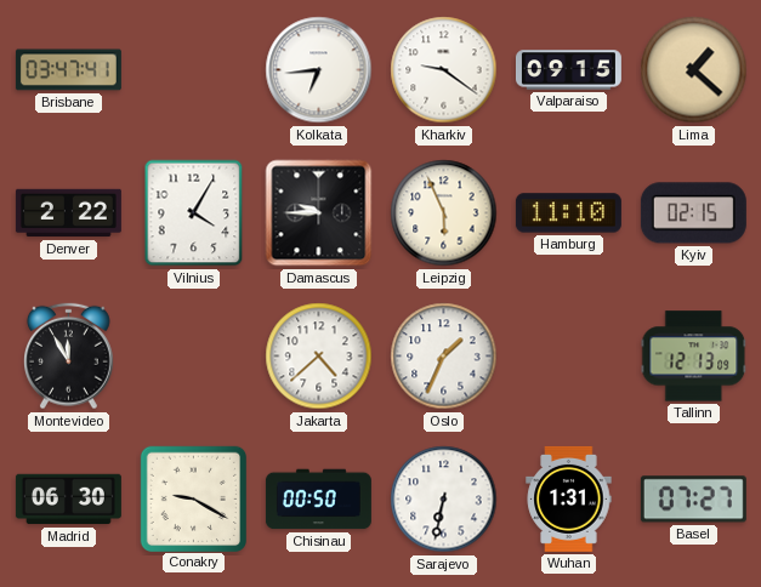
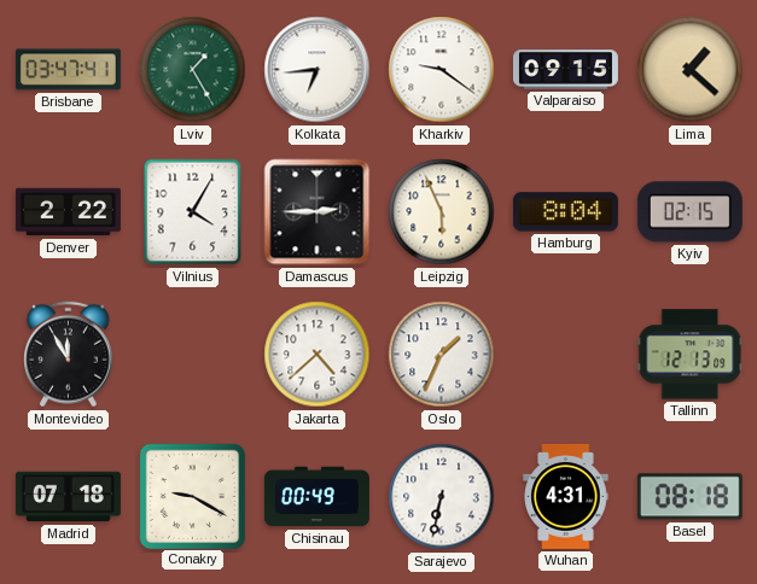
Lviv: none -> 1:25 (193, 70)
Damascus: 9:45 -> 2:45 (318, 212)
Hamburg: 11:10 -> 8:04 (565, 212)
Madrid: 06:30 -> 07:18 (68, 497)
Chisinau: 00:50 -> 00:49 (316, 497)
Wuhan: 1:31 -> 4:31 (566, 496)
Basel: 07:27 -> 08:18 (689, 497)
